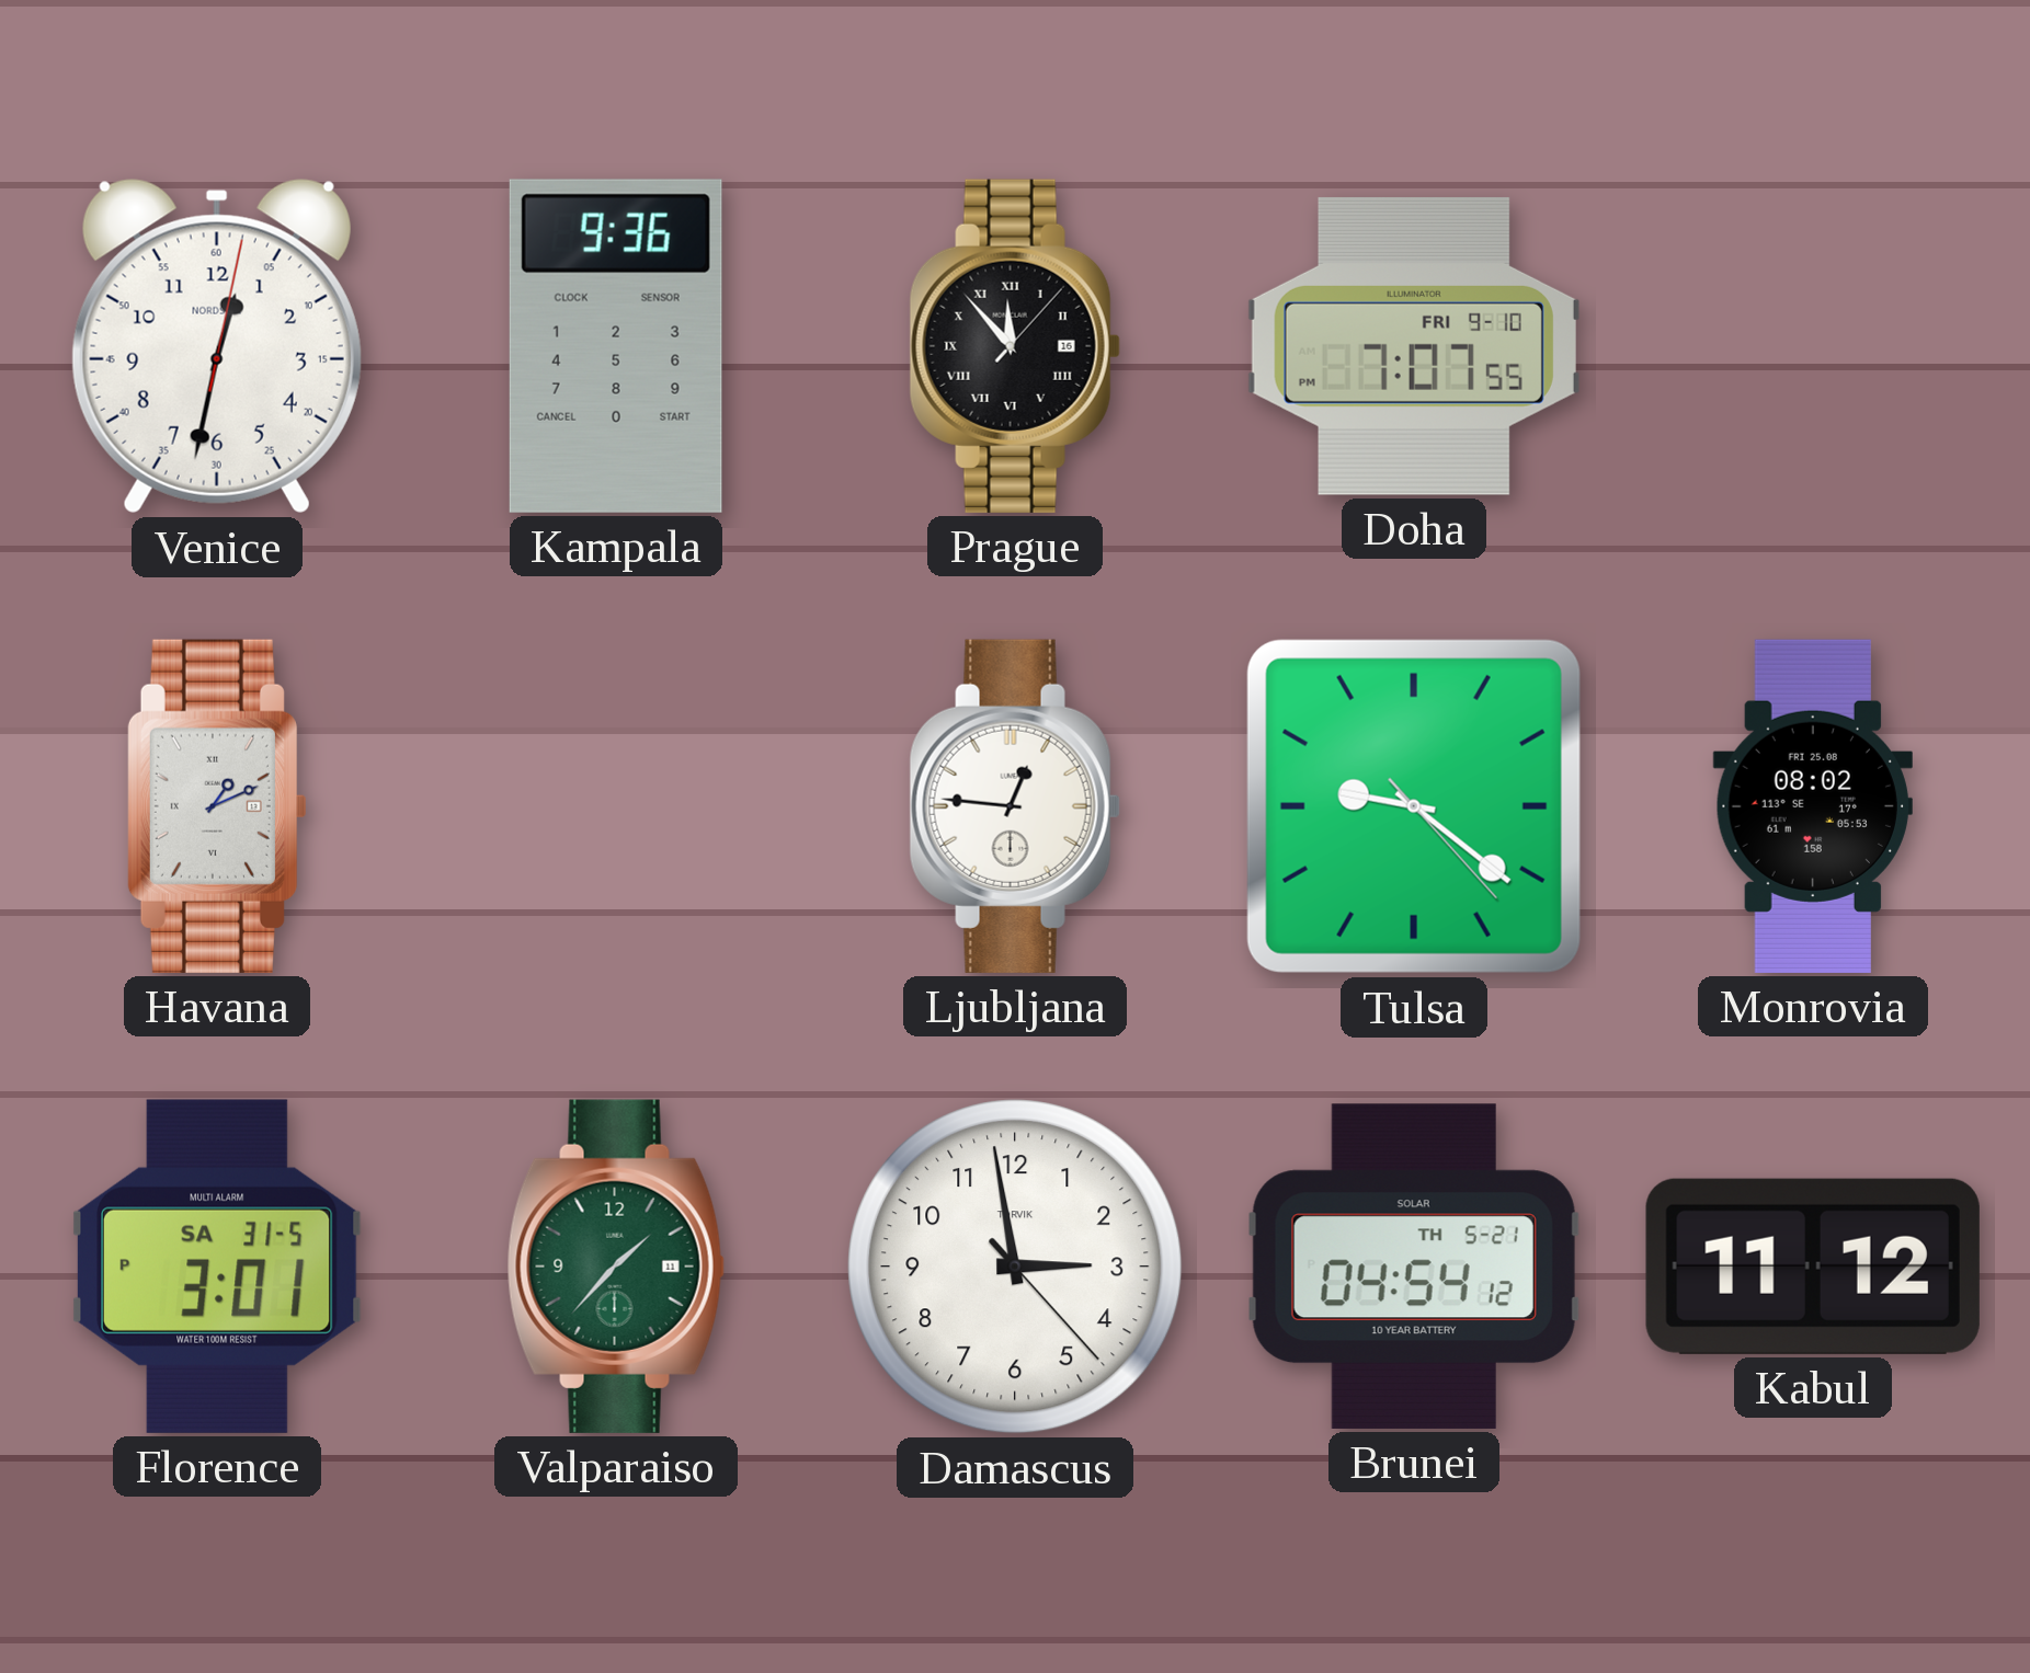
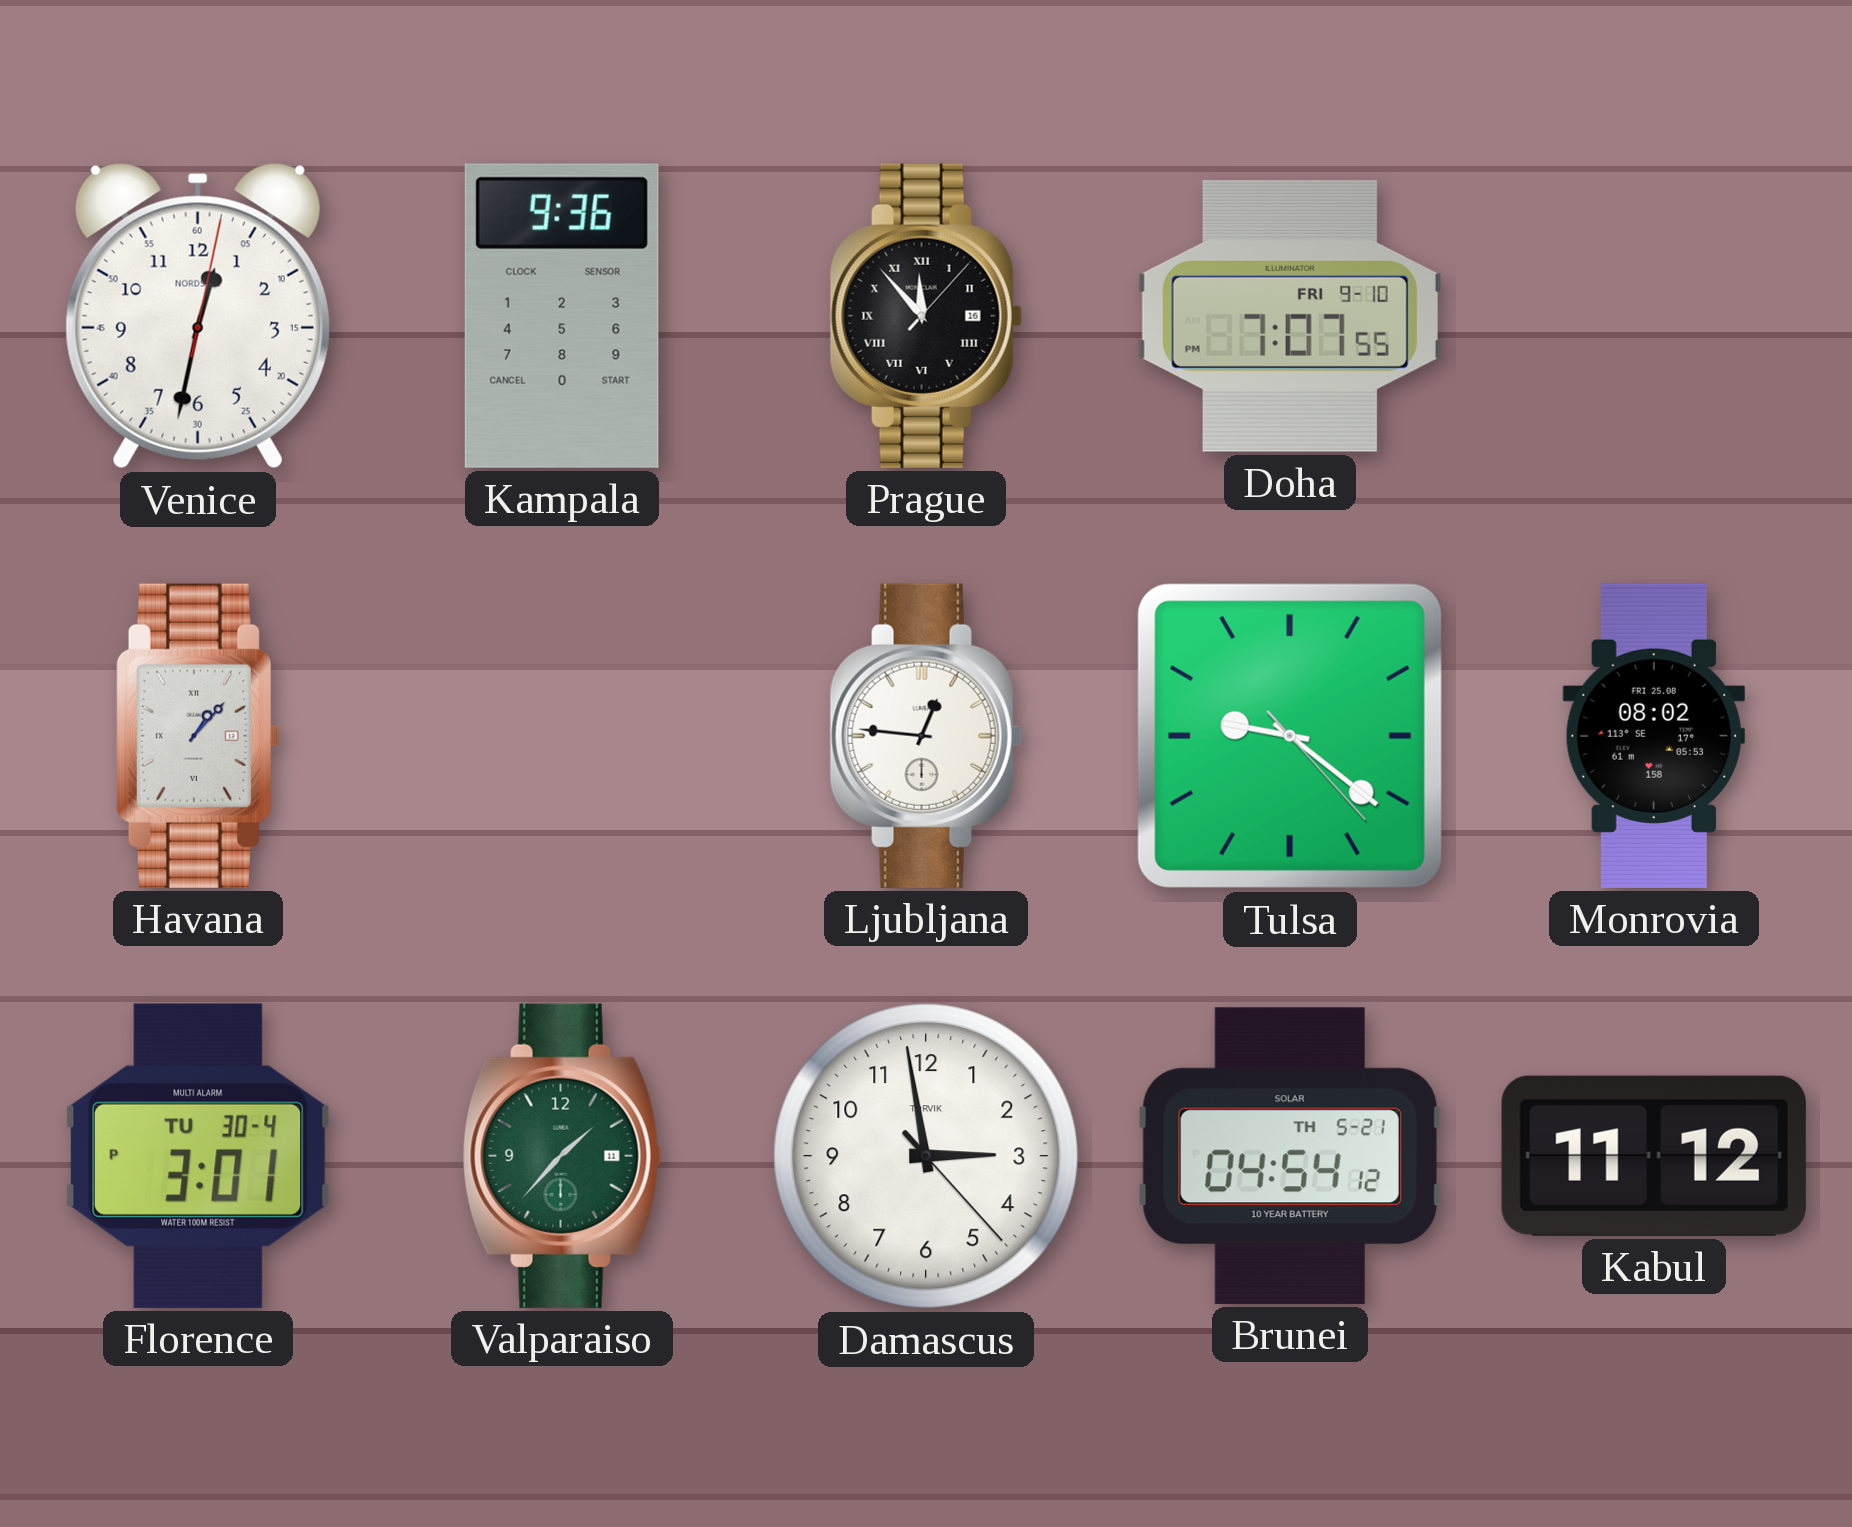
Havana: 1:11 -> 1:07 (197, 736)
Florence date: SA 31-5 -> TU 30-4 (198, 1156)
